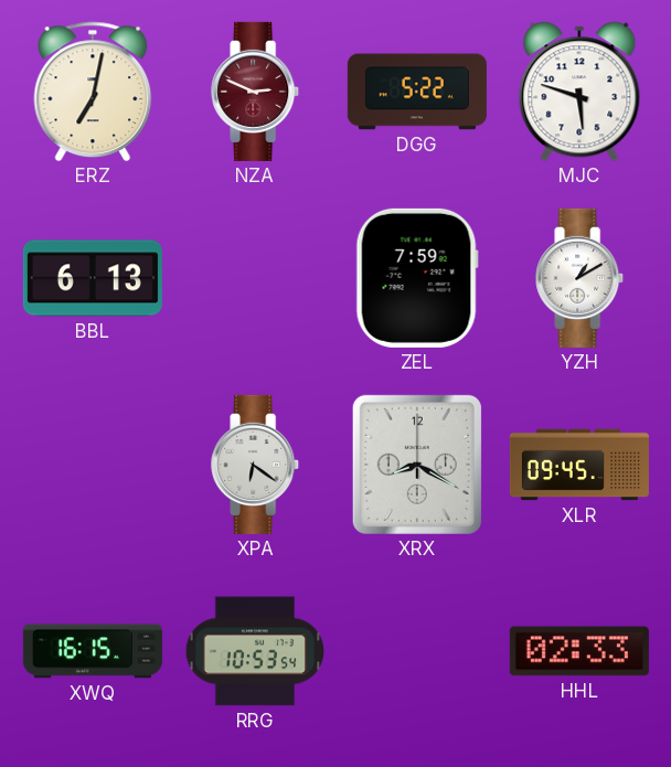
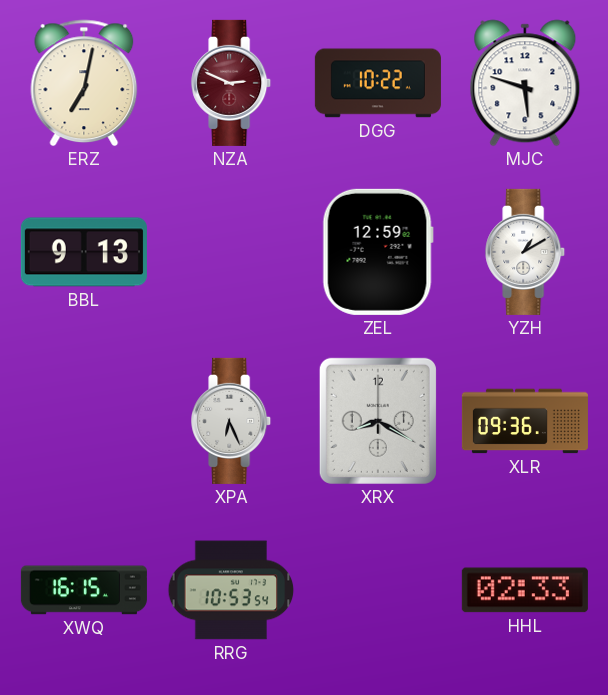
DGG: 5:22 -> 10:22 (378, 83)
BBL: 6:13 -> 9:13 (84, 252)
ZEL: 7:59 -> 12:59 (378, 252)
XPA: 6:21 -> 6:26 (232, 421)
XLR: 09:45 -> 09:36 (525, 421)
